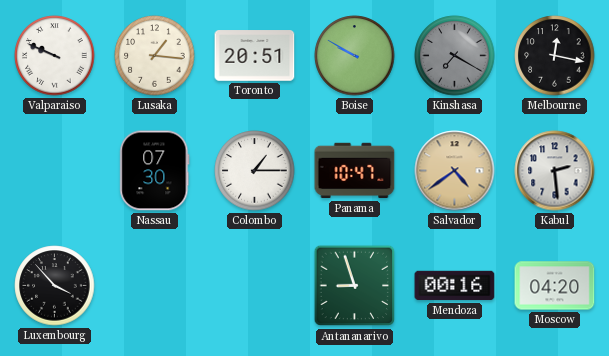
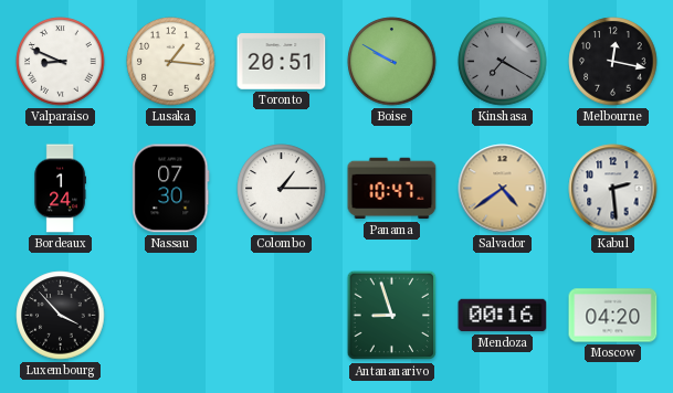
Valparaiso: 9:49 -> 8:49 (61, 62)
Bordeaux: none -> 1:24 (60, 189)
